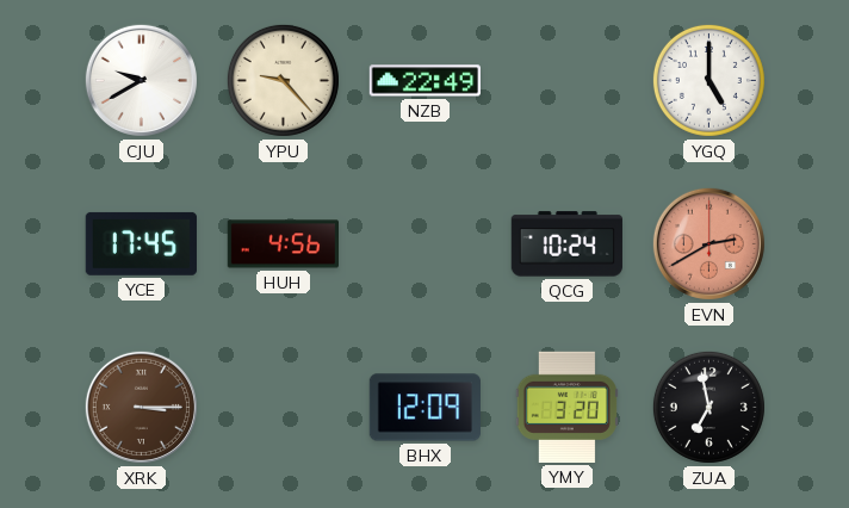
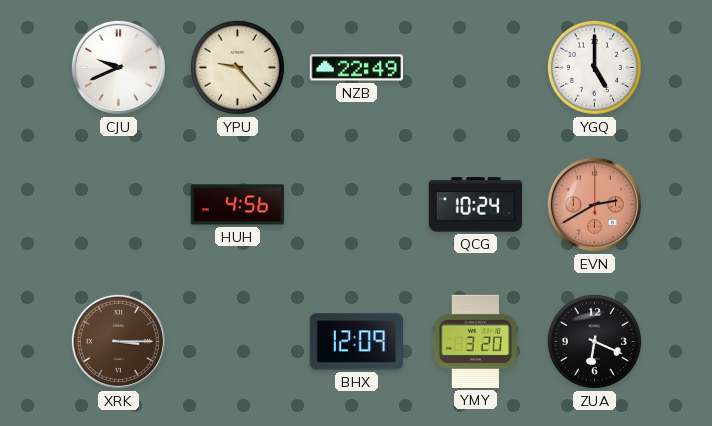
CJU: 9:40 -> 9:41 (118, 67)
YCE: 17:45 -> none (141, 243)
ZUA: 6:58 -> 6:19 (594, 341)
